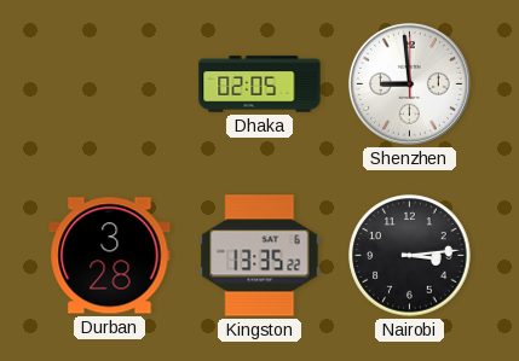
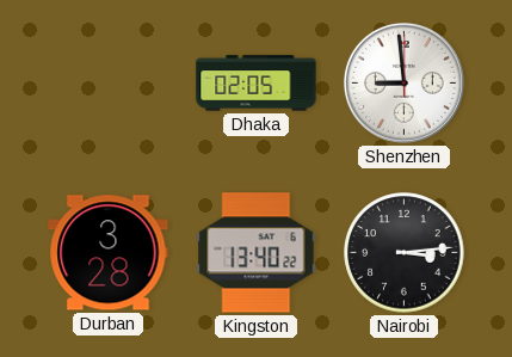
Kingston: 13:35 -> 13:40 (257, 253)
